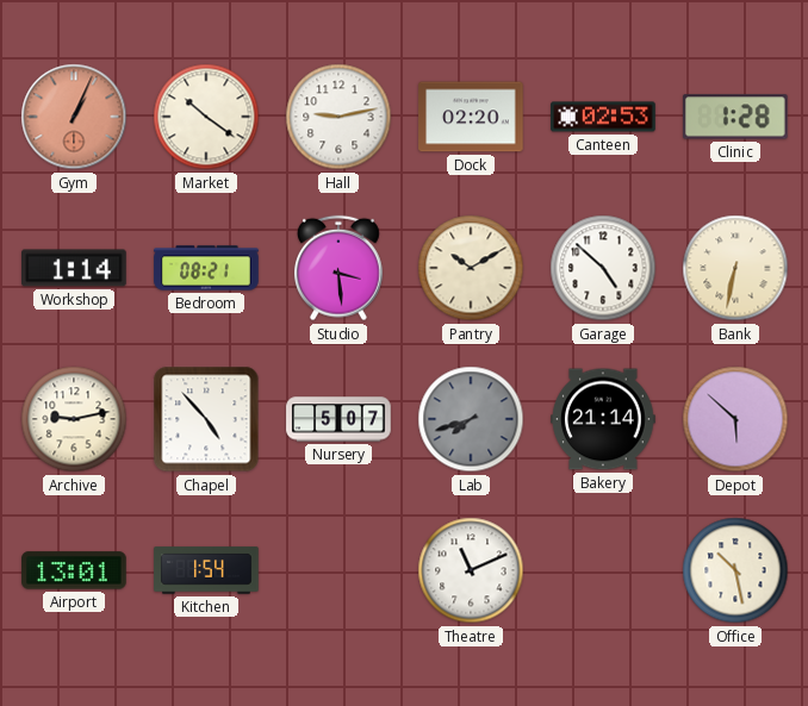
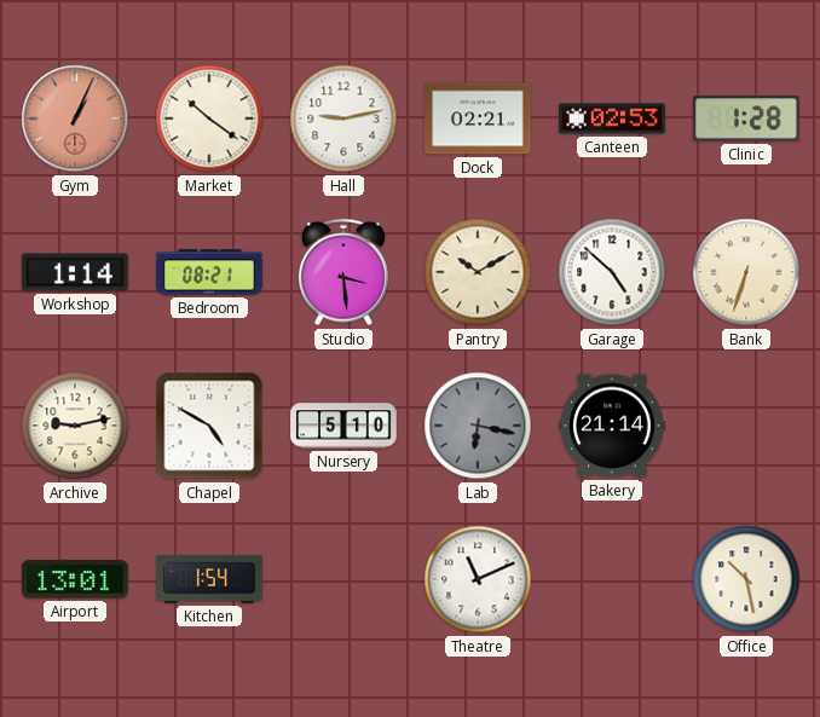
Dock: 02:20 -> 02:21 (478, 118)
Bank: 6:32 -> 6:33 (746, 272)
Chapel: 4:53 -> 4:50 (209, 426)
Nursery: 5:07 -> 5:10 (343, 426)
Lab: 7:42 -> 6:17 (478, 426)
Depot: 5:52 -> none (735, 419)
